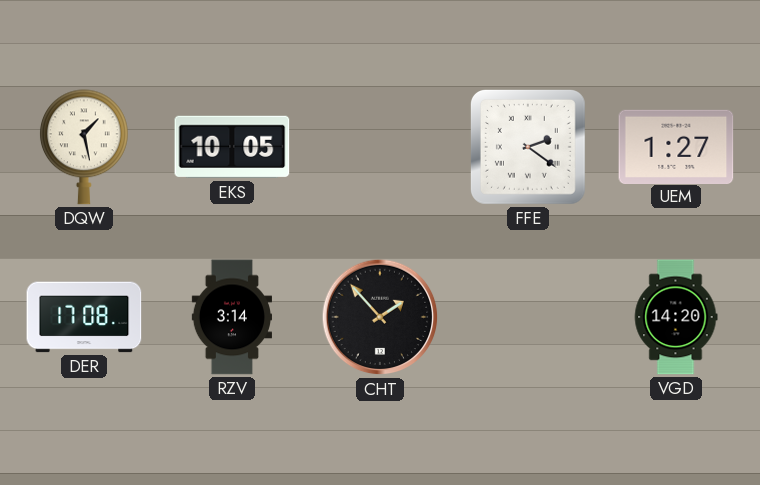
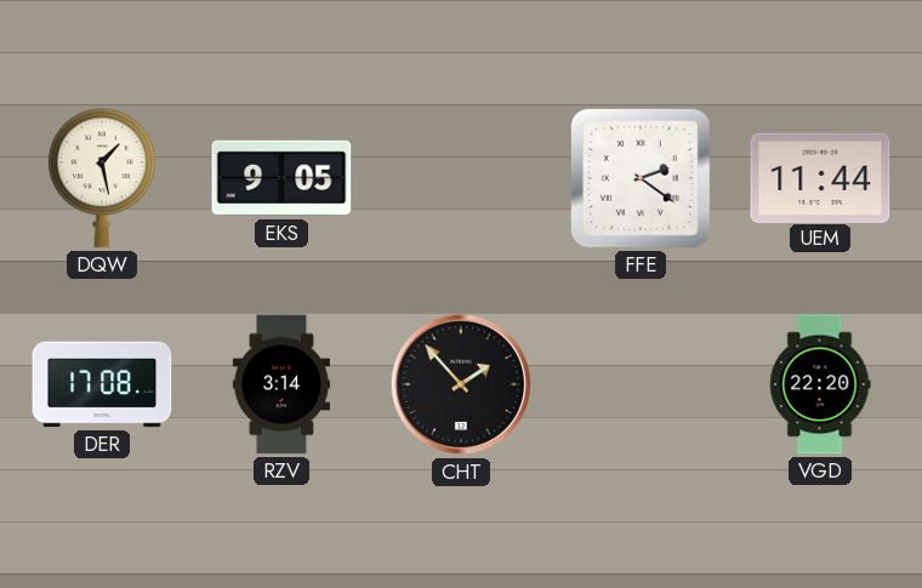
EKS: 10:05 -> 9:05 (281, 178)
UEM: 1:27 -> 11:44 (820, 177)
VGD: 14:20 -> 22:20 (820, 384)
